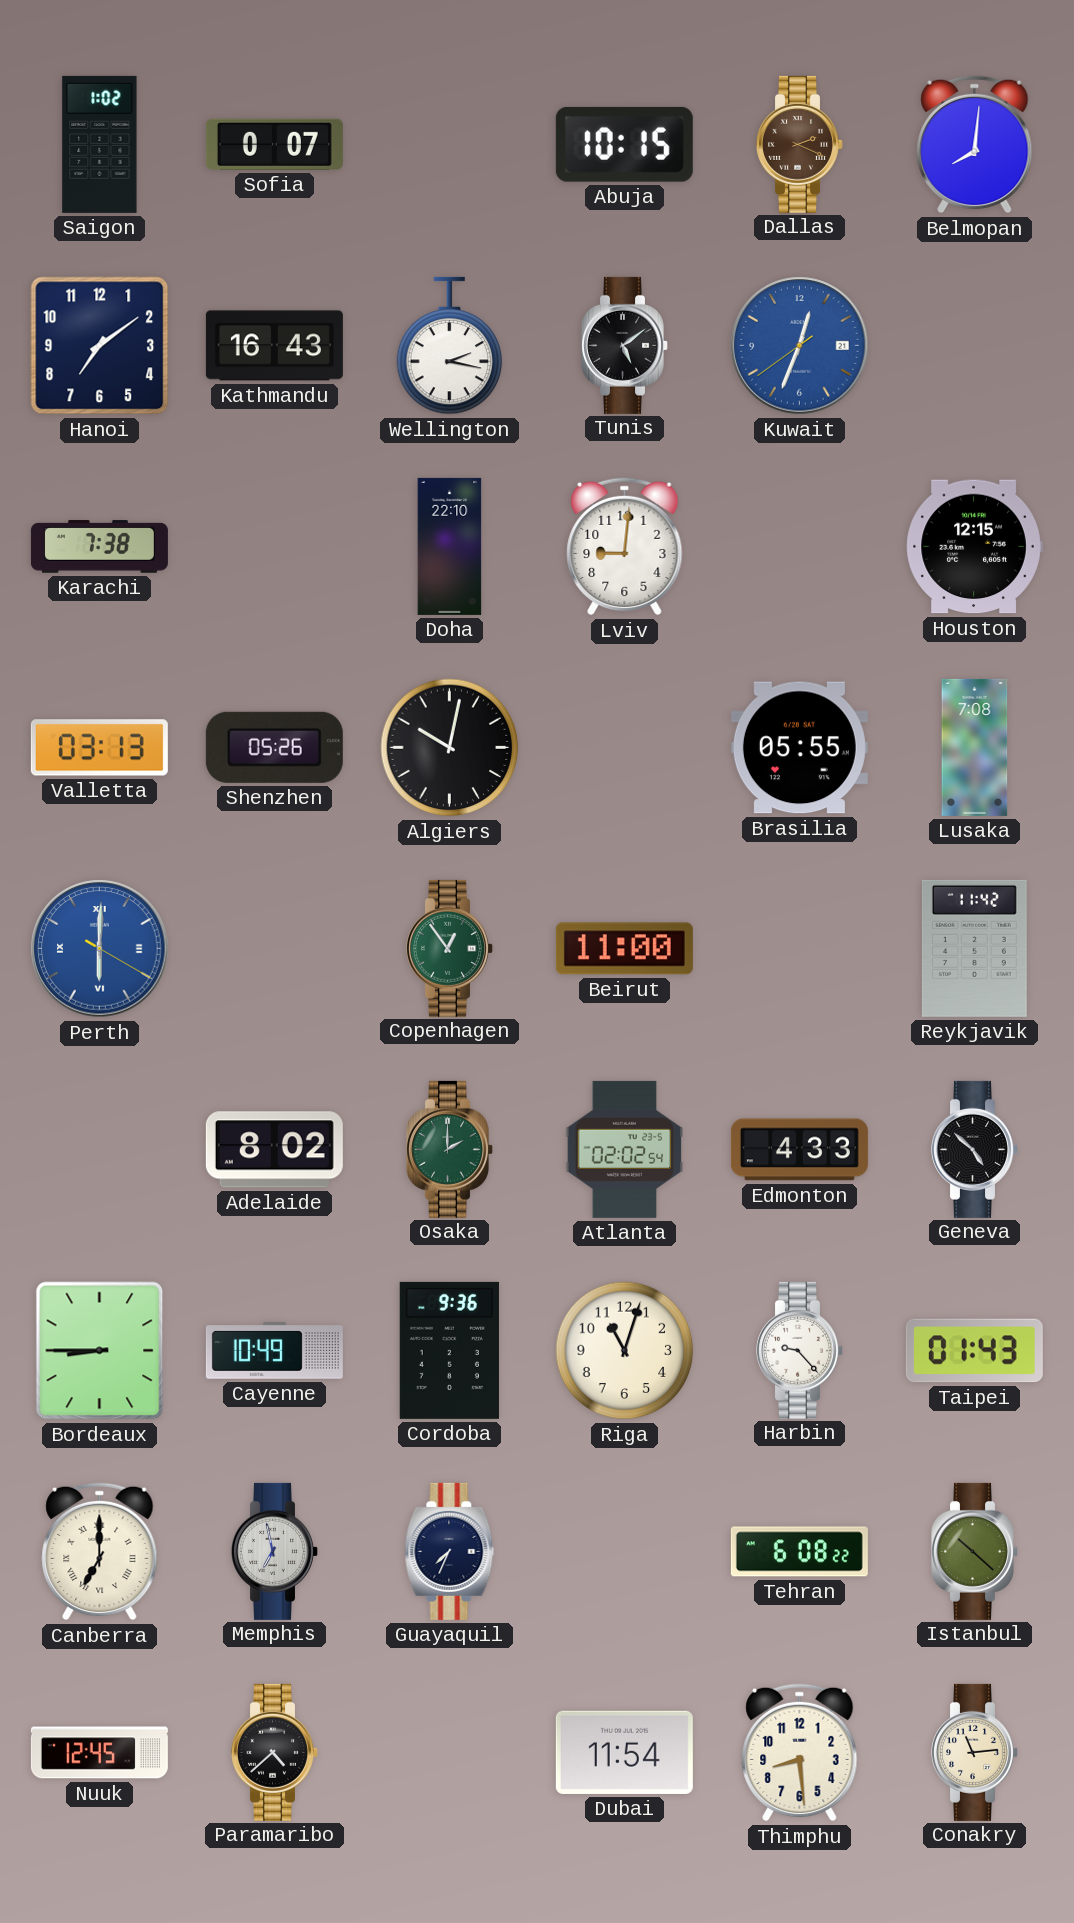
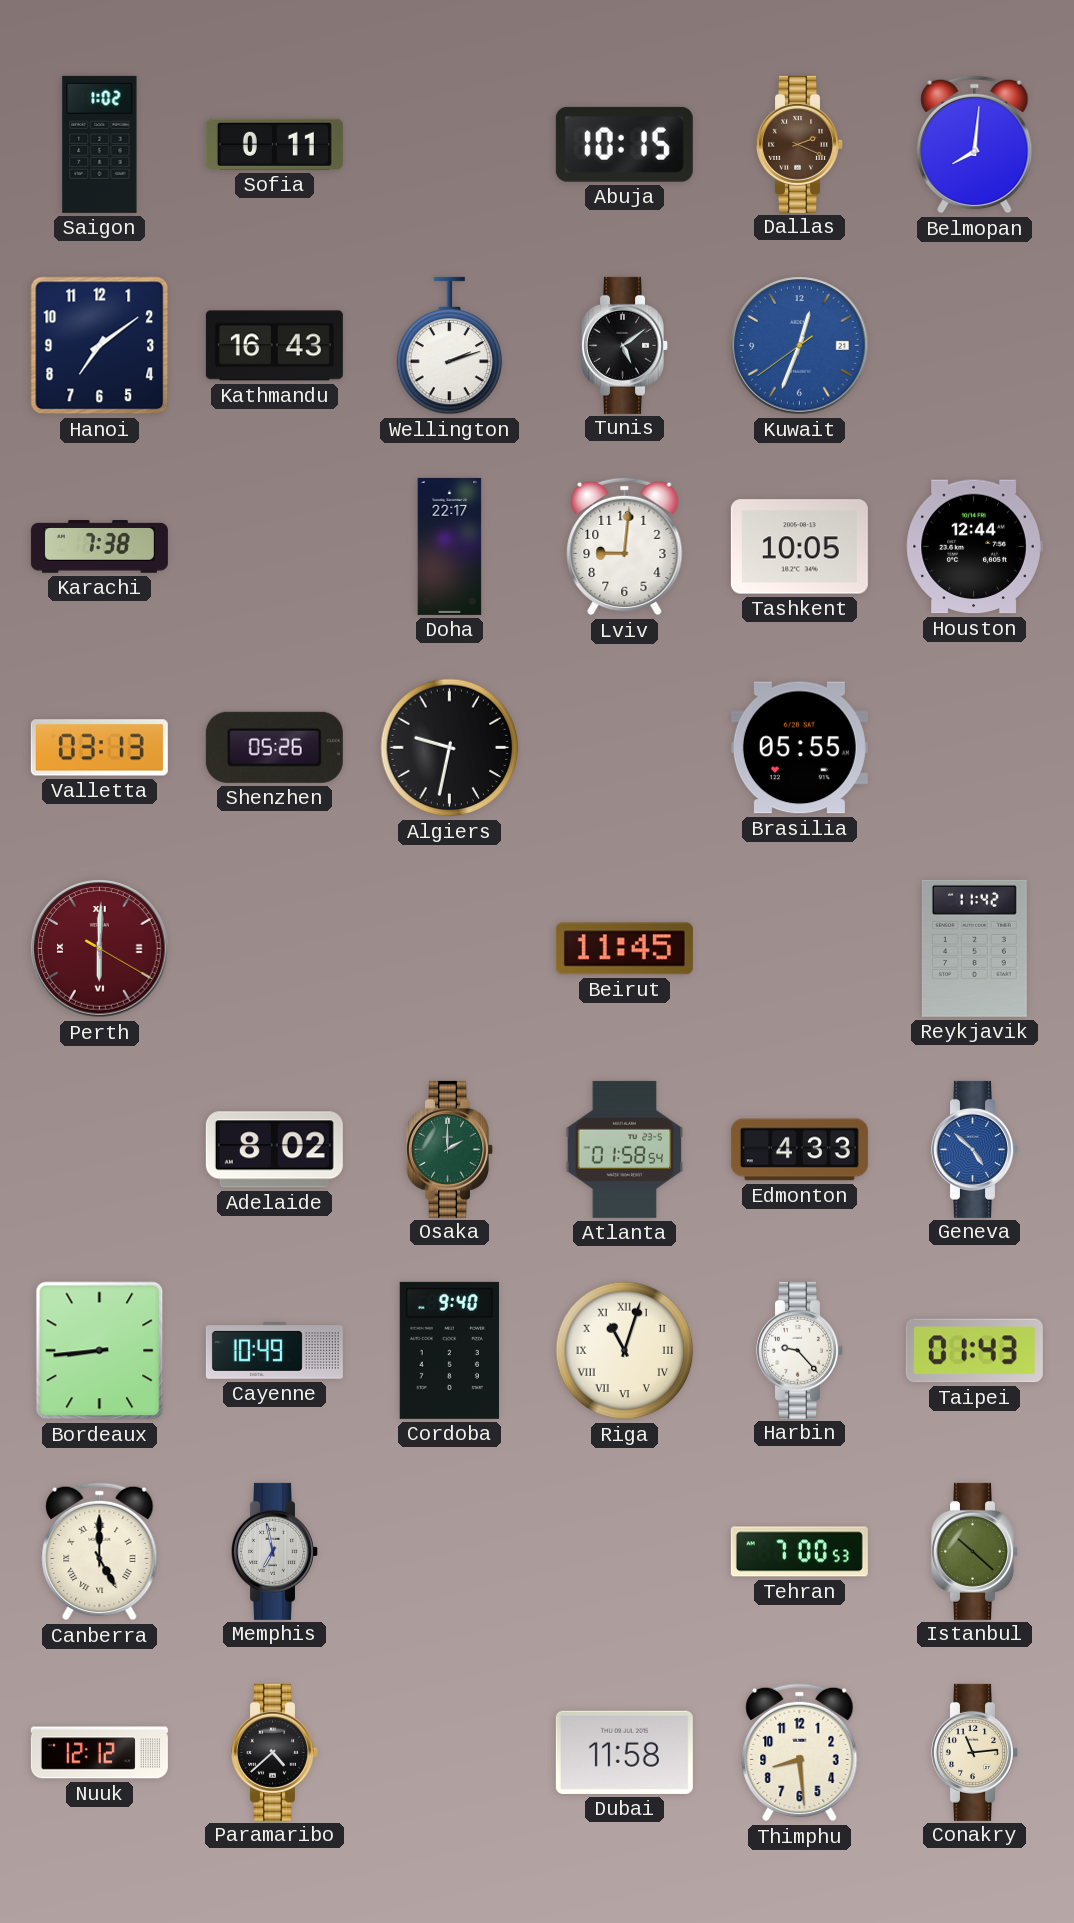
Sofia: 0:07 -> 0:11 (274, 144)
Wellington: 2:17 -> 2:12 (450, 346)
Doha: 22:10 -> 22:17 (450, 546)
Tashkent: none -> 10:05 (799, 547)
Houston: 12:15 -> 12:44 (974, 547)
Algiers: 10:02 -> 9:32 (450, 748)
Lusaka: 7:08 -> none (975, 747)
Perth dial: blue -> burgundy (100, 949)
Copenhagen: 12:54 -> none (450, 948)
Beirut: 11:00 -> 11:45 (624, 949)
Atlanta: 02:02 -> 01:58 (625, 1149)
Geneva dial: black -> blue (975, 1149)
Bordeaux: 8:45 -> 8:44 (100, 1351)
Cordoba: 9:36 -> 9:40 (449, 1350)
Riga numerals: Arabic -> Roman (625, 1351)
Canberra: 7:00 -> 5:00 (100, 1552)
Guayaquil: 7:34 -> none (450, 1551)
Tehran: 6:08 -> 7:00 (799, 1552)
Nuuk: 12:45 -> 12:12 (99, 1753)
Dubai: 11:54 -> 11:58 (624, 1752)
